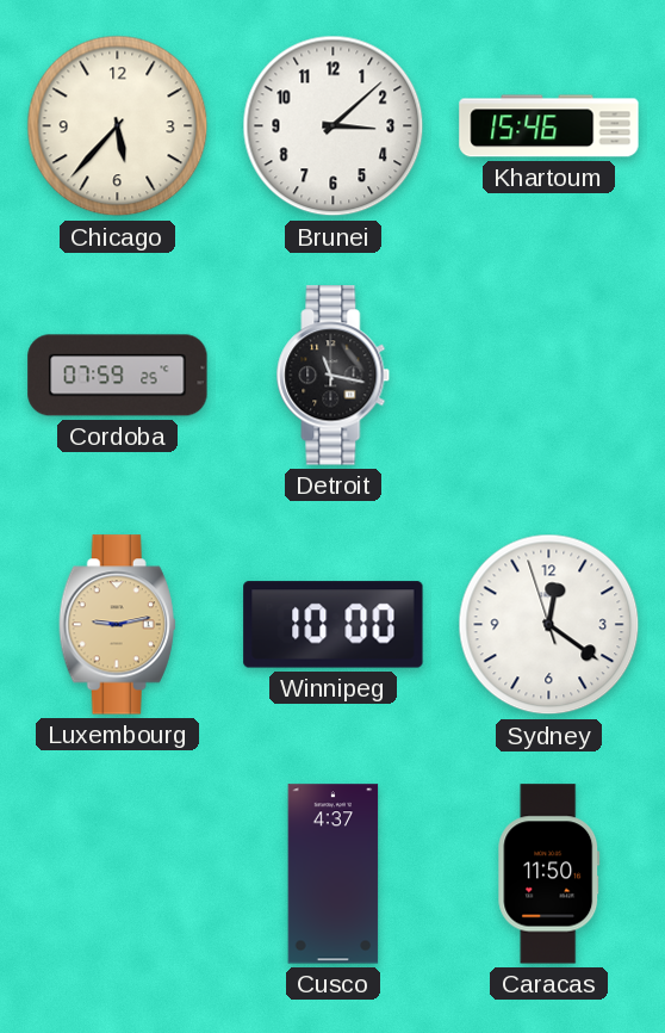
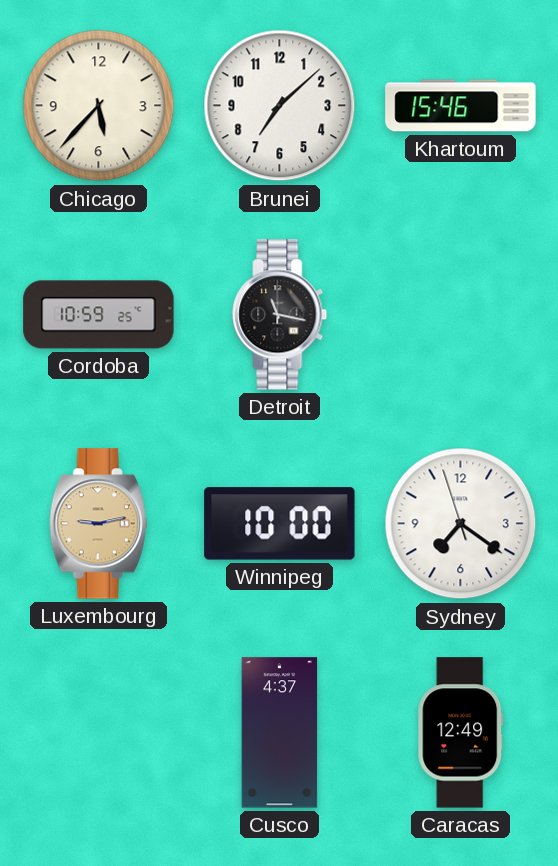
Brunei: 3:08 -> 7:08 (280, 106)
Cordoba: 07:59 -> 10:59 (99, 315)
Sydney: 12:20 -> 7:20 (461, 524)
Caracas: 11:50 -> 12:49 (461, 733)
